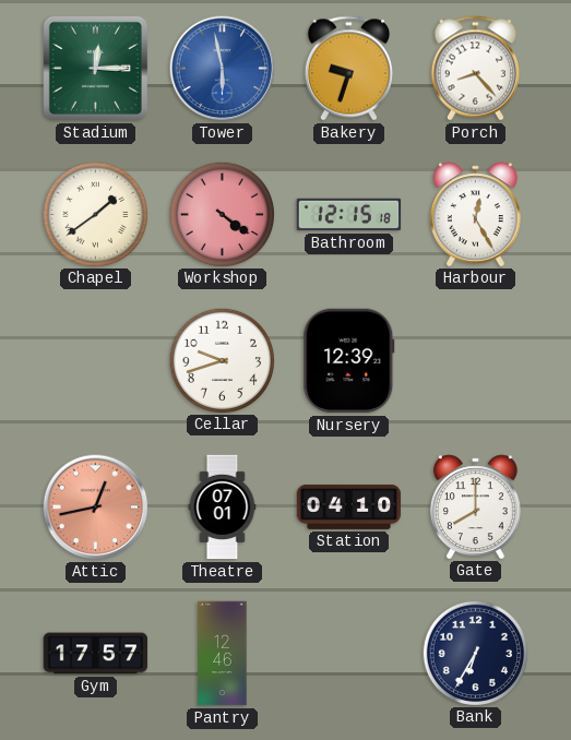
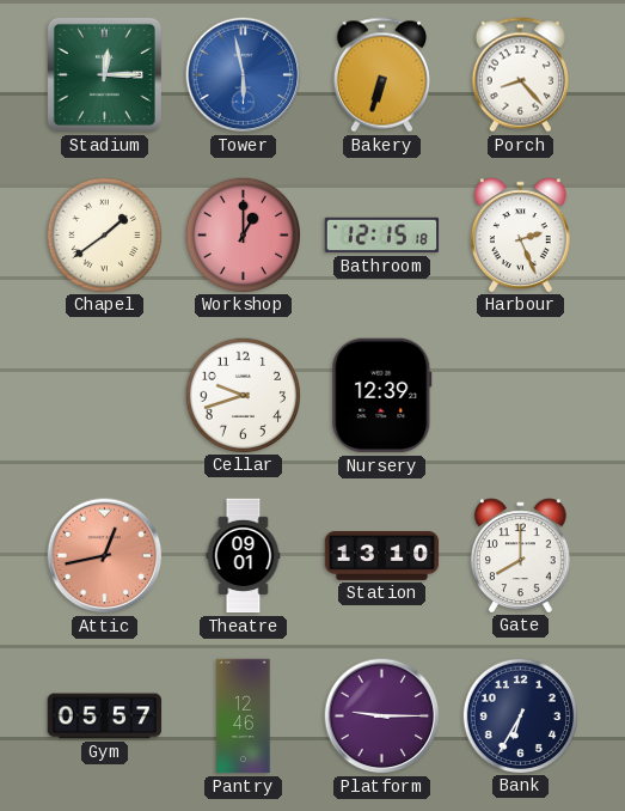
Bakery: 9:33 -> 6:33 (381, 75)
Workshop: 4:21 -> 1:00 (243, 234)
Harbour: 12:25 -> 2:26 (520, 234)
Theatre: 07:01 -> 09:01 (244, 556)
Station: 04:10 -> 13:10 (382, 555)
Gym: 17:57 -> 05:57 (105, 717)
Platform: none -> 9:15 (382, 717)
